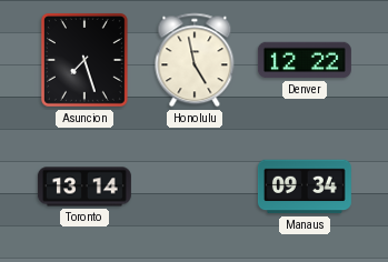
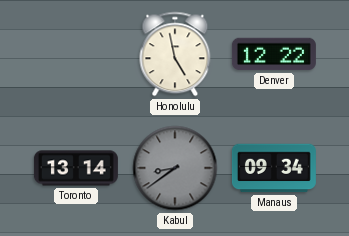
Asuncion: 7:27 -> none (84, 60)
Kabul: none -> 8:39 (175, 168)
